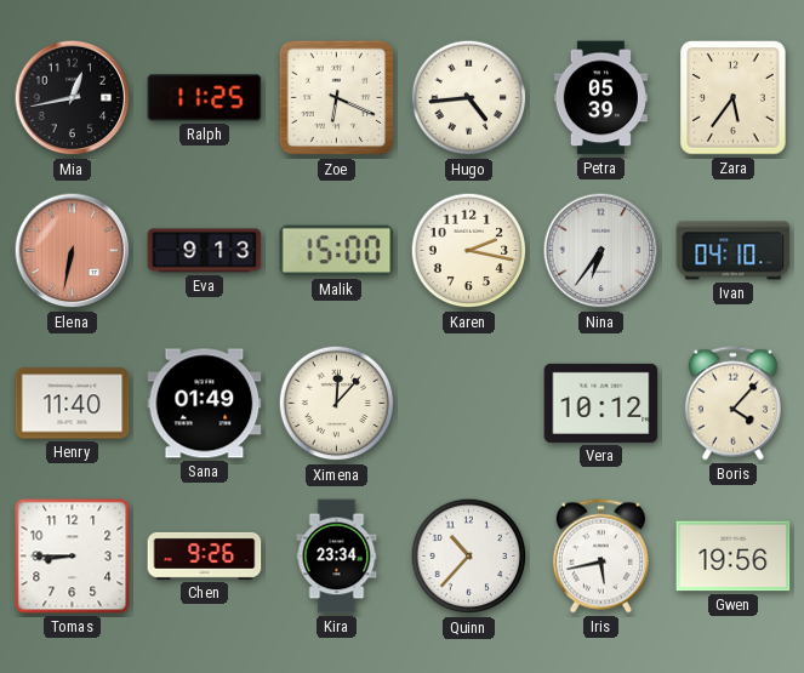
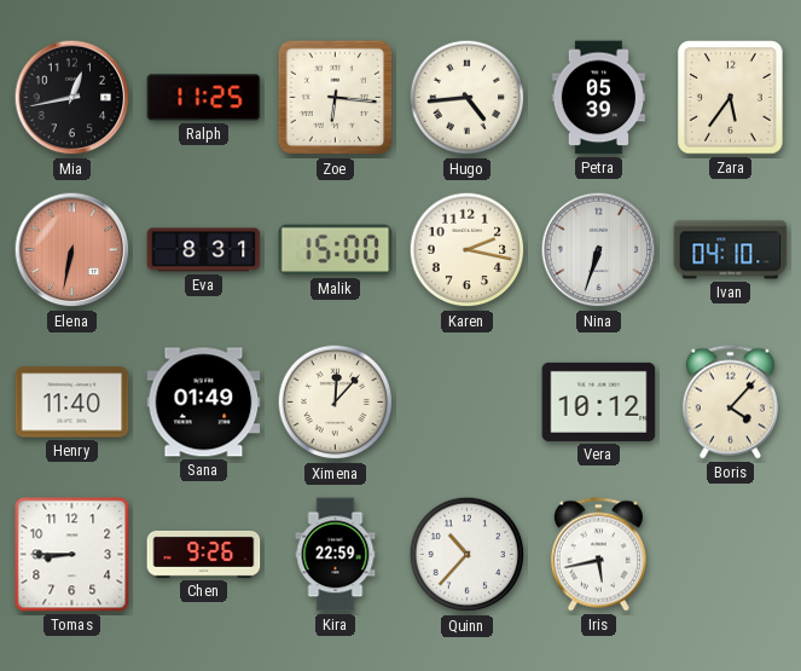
Zoe: 6:19 -> 6:16 (336, 98)
Eva: 9:13 -> 8:31 (204, 250)
Nina: 6:36 -> 6:33 (599, 250)
Kira: 23:34 -> 22:59 (336, 555)
Gwen: 19:56 -> none (734, 557)
